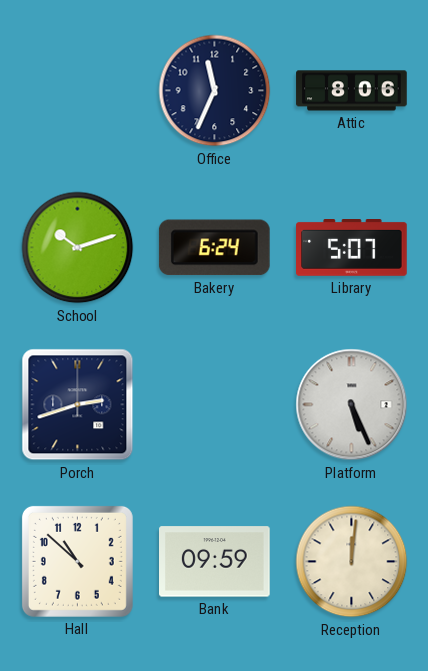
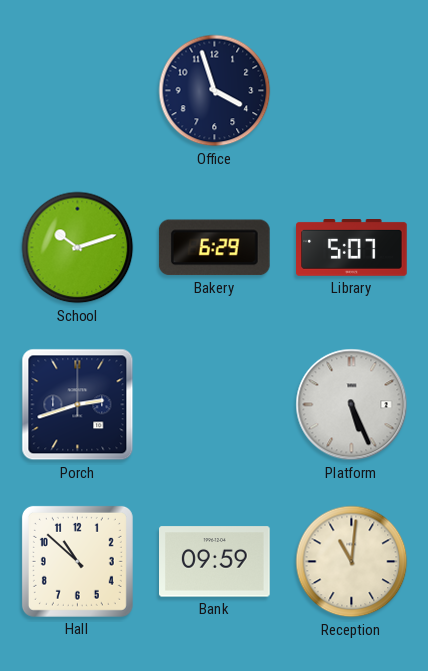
Office: 11:34 -> 3:57 (215, 91)
Attic: 8:06 -> none (352, 91)
Bakery: 6:24 -> 6:29 (214, 248)
Reception: 12:01 -> 11:01 (352, 562)
